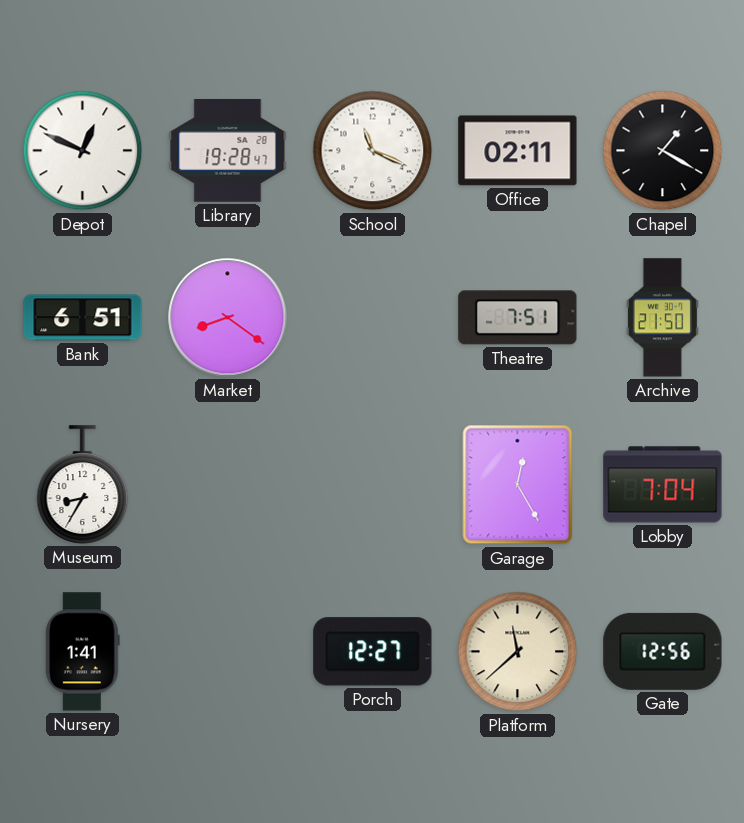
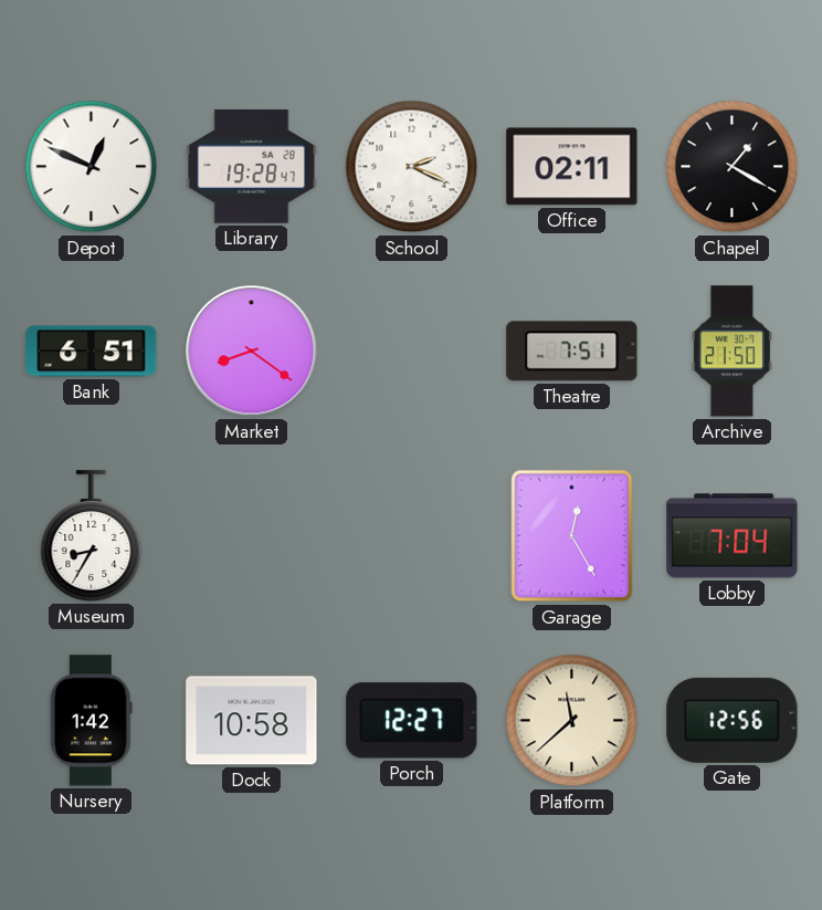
School: 11:19 -> 2:19 (412, 167)
Nursery: 1:41 -> 1:42 (92, 721)
Dock: none -> 10:58 (252, 721)
